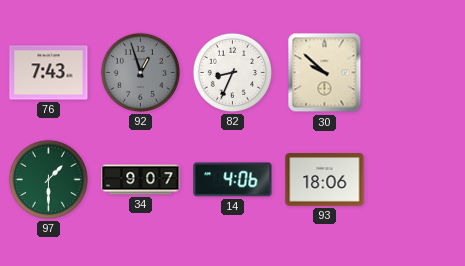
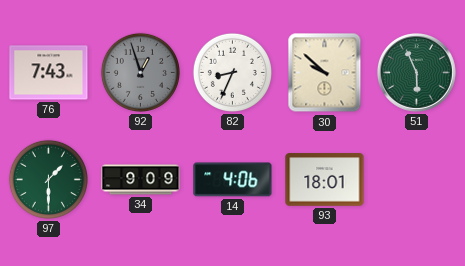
51: none -> 5:56 (417, 73)
34: 9:07 -> 9:09 (141, 180)
93: 18:06 -> 18:01 (325, 180)
